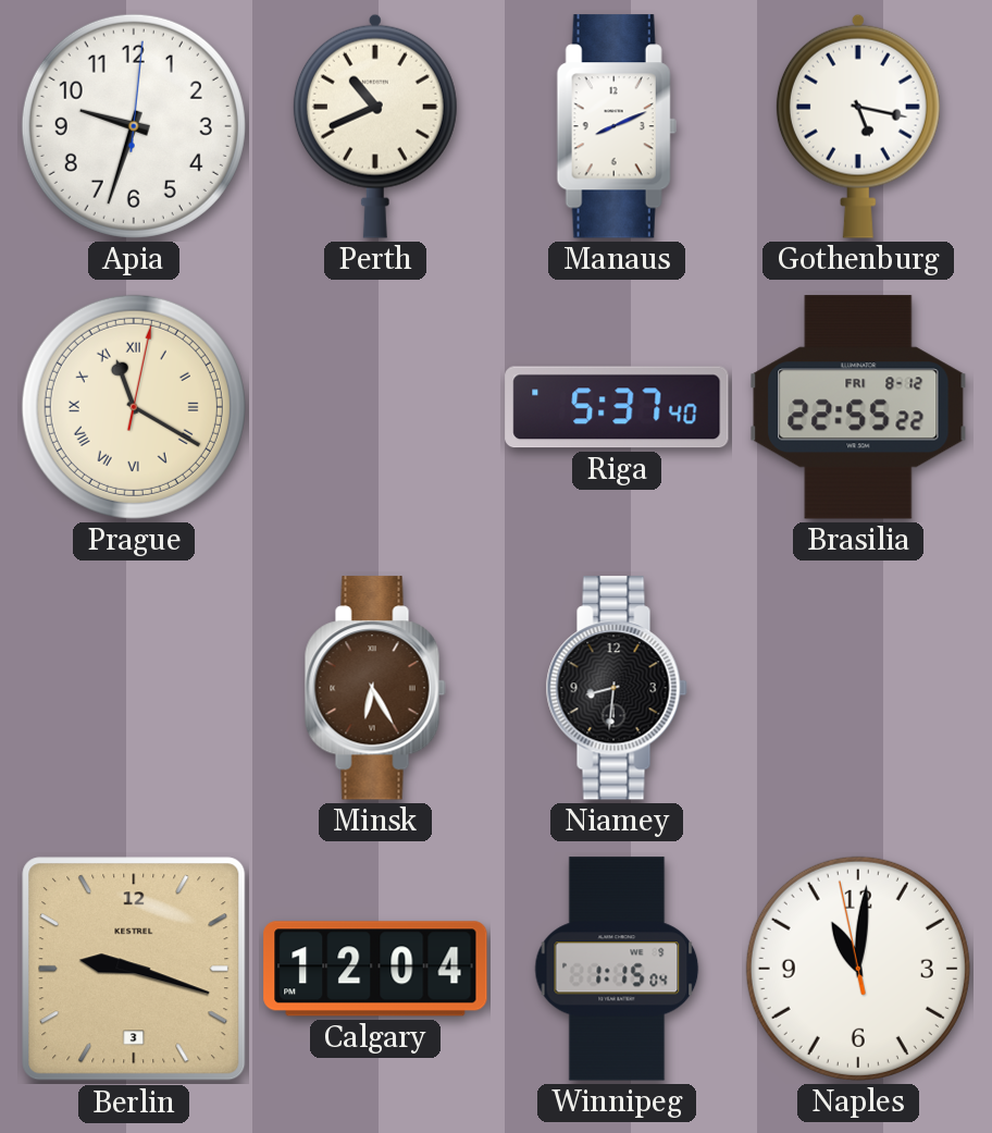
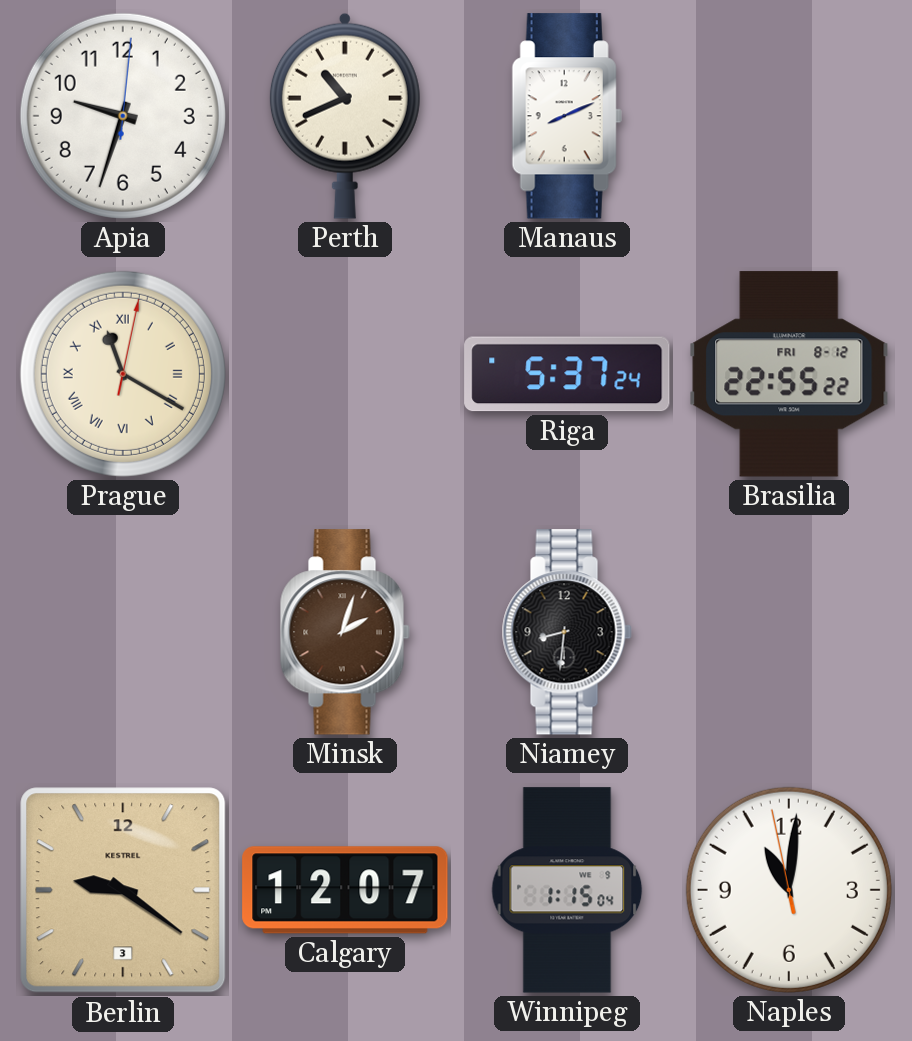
Gothenburg: 5:17 -> none (858, 126)
Riga: 5:37:40 -> 5:37:24 (567, 374)
Minsk: 6:25 -> 2:03 (345, 632)
Berlin: 9:18 -> 9:21 (123, 890)
Calgary: 12:04 -> 12:07 (345, 890)
